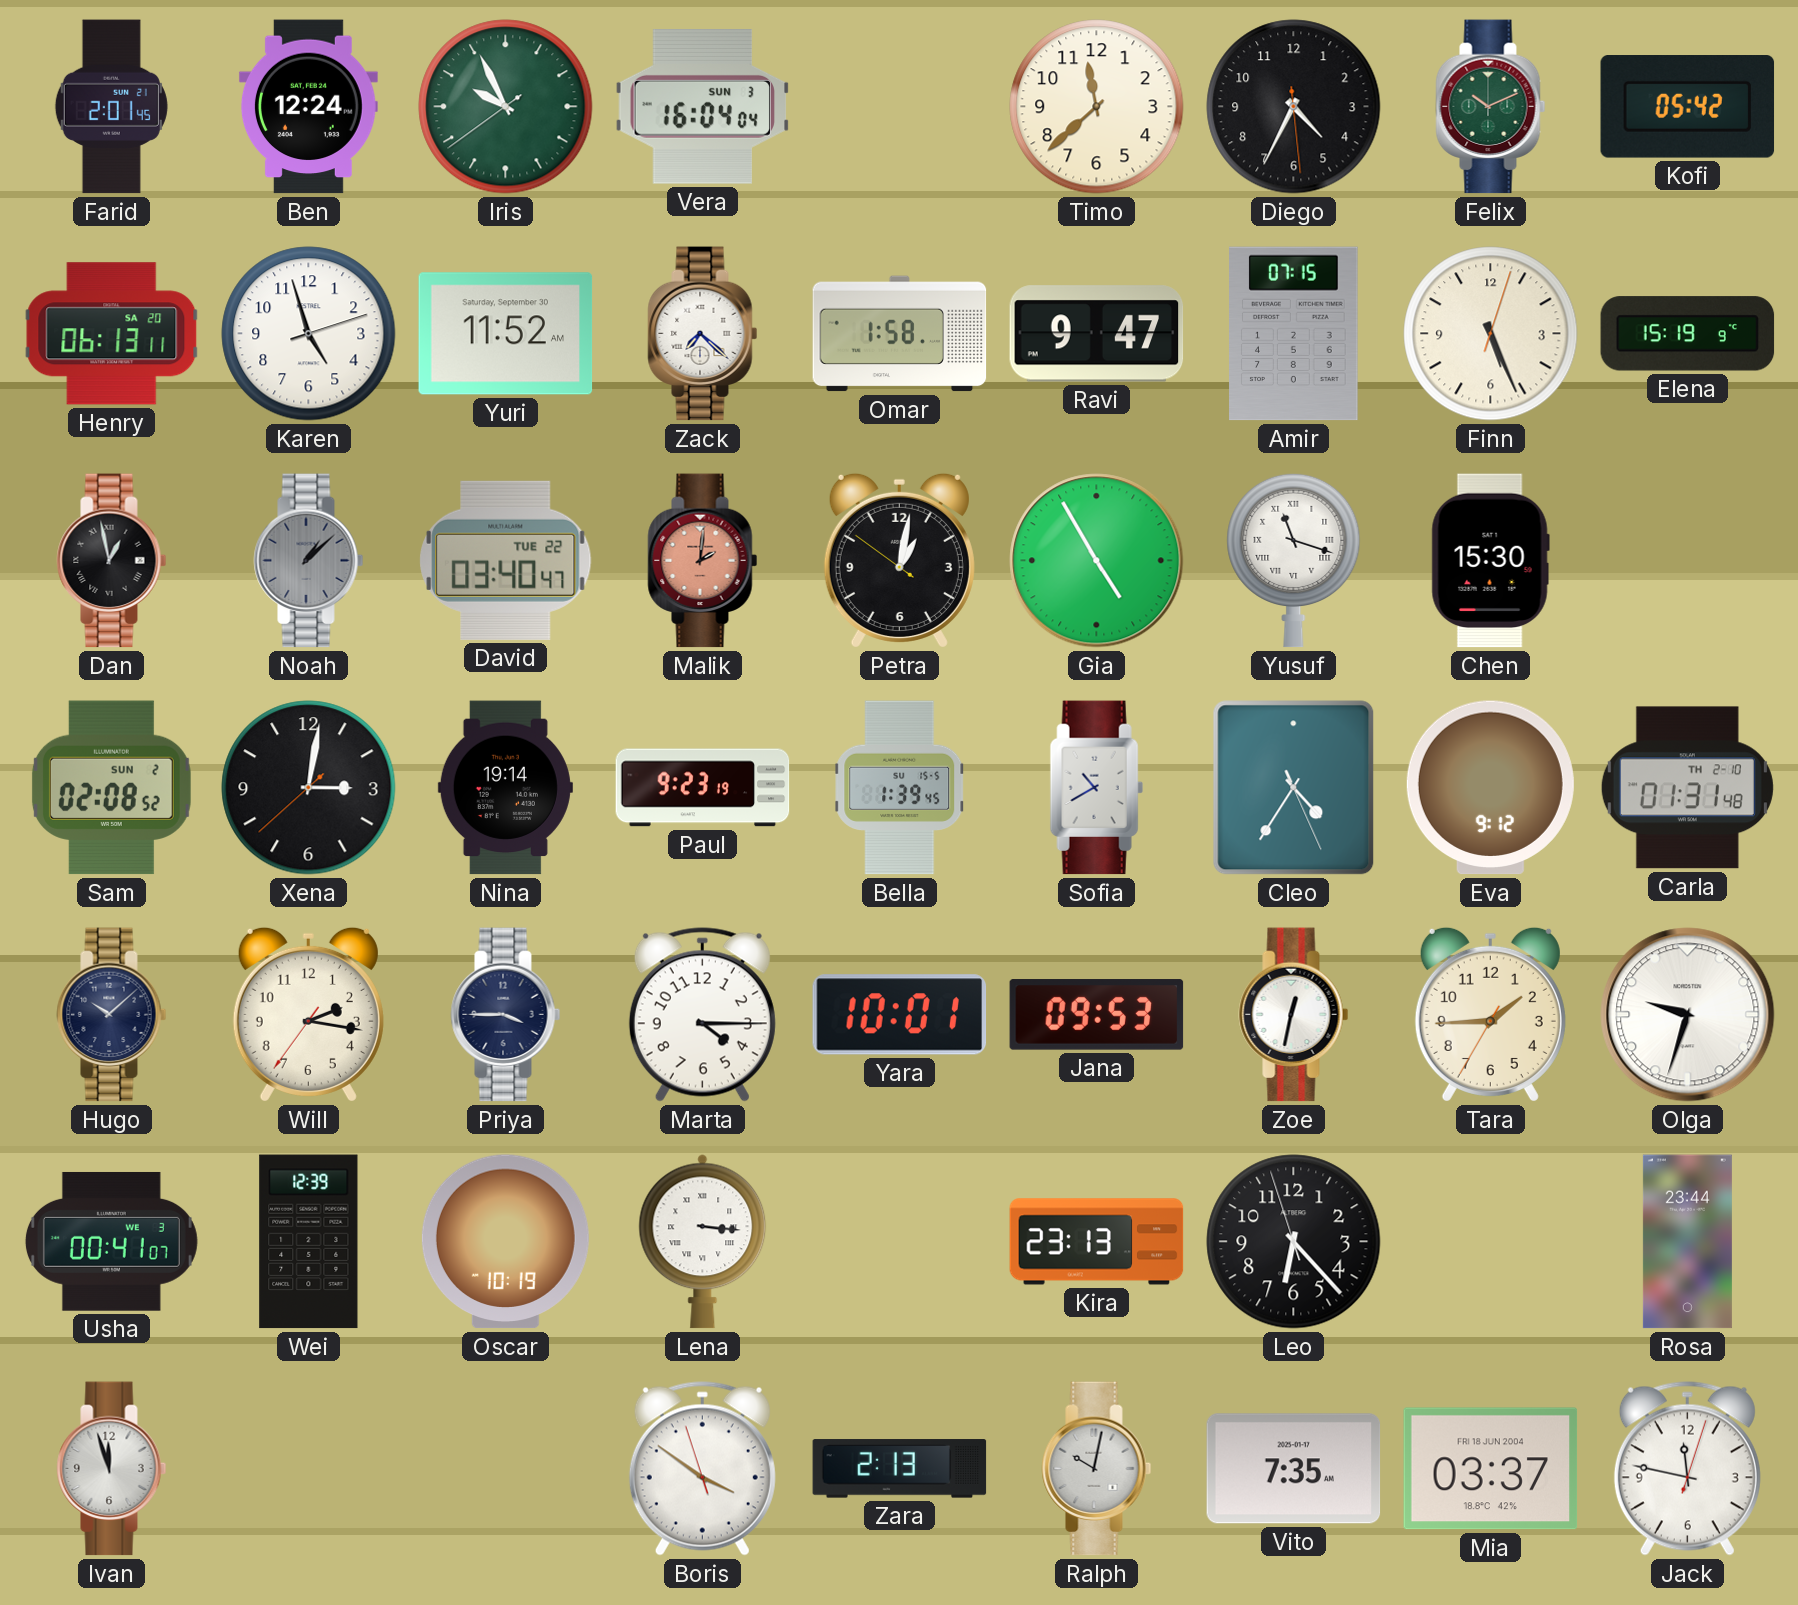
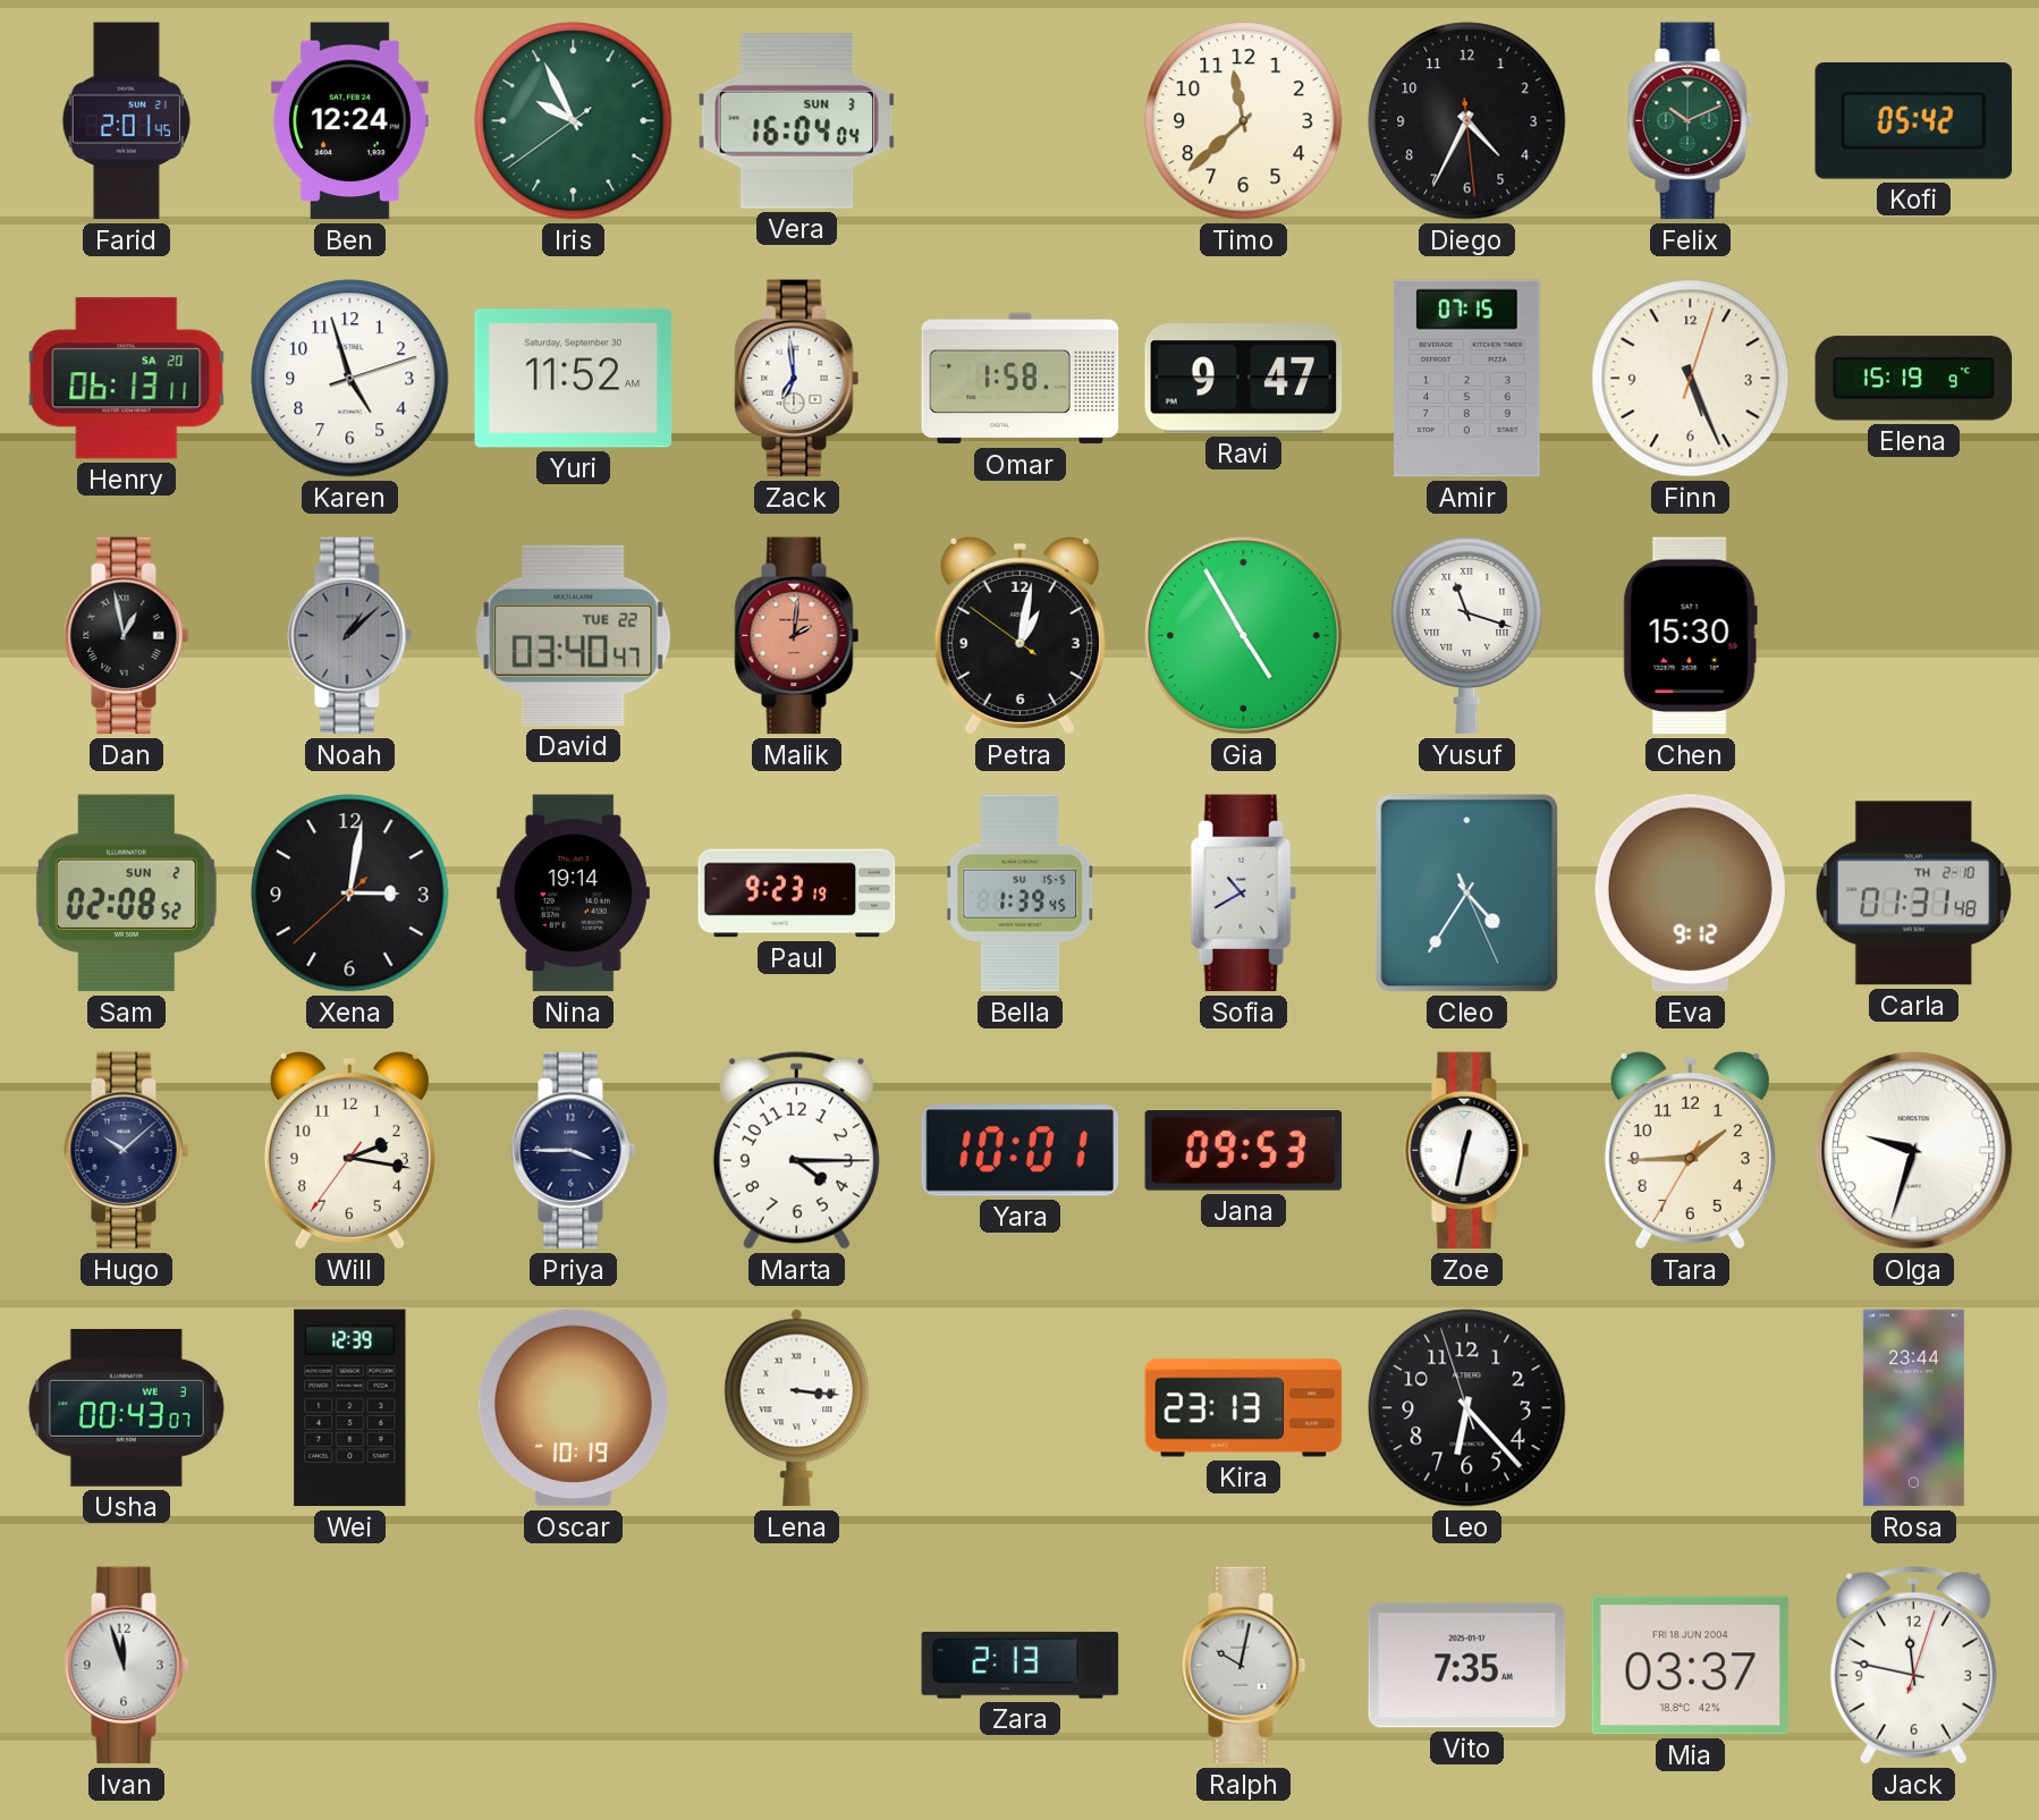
Zack: 7:22 -> 6:59 (797, 379)
Usha: 00:41 -> 00:43 (126, 1407)
Boris: 3:50 -> none (702, 1469)
